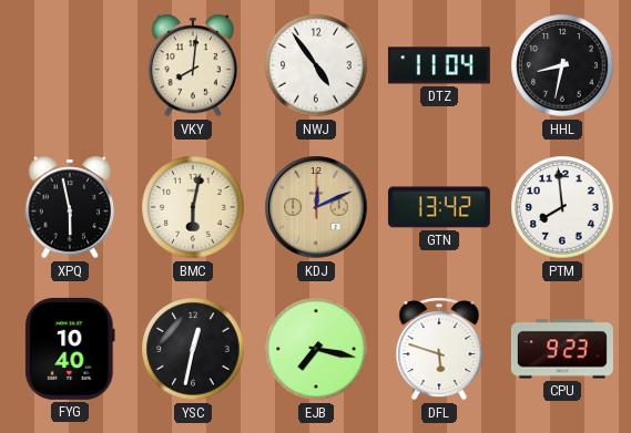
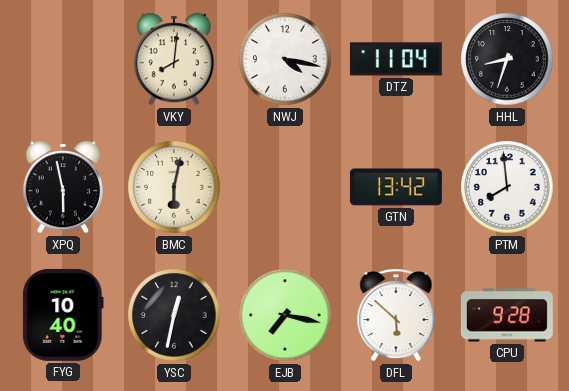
NWJ: 4:54 -> 4:17 (285, 59)
HHL: 8:32 -> 8:33 (507, 59)
KDJ: 12:11 -> none (316, 207)
DFL: 5:48 -> 5:52 (396, 315)
CPU: 9:23 -> 9:28 (507, 315)
